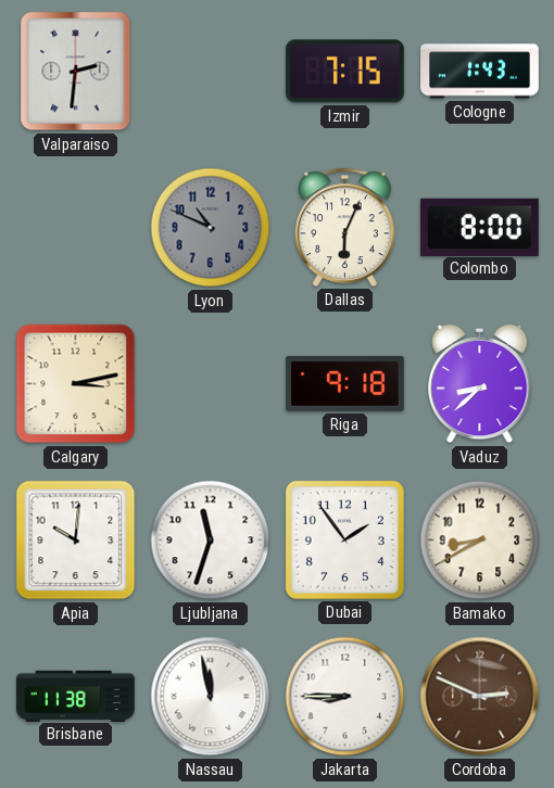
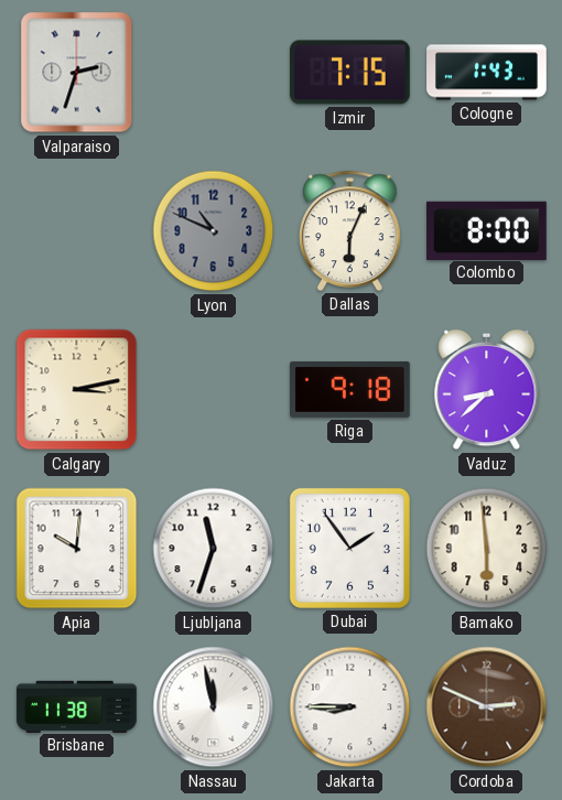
Valparaiso: 2:31 -> 2:33 (77, 73)
Bamako: 8:40 -> 5:59 (487, 549)
